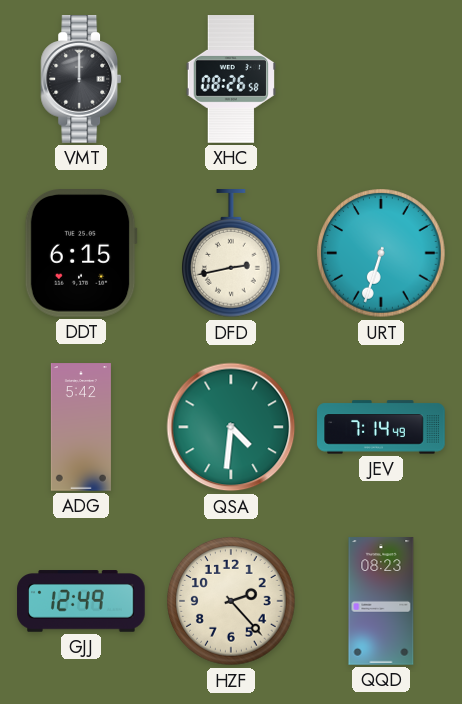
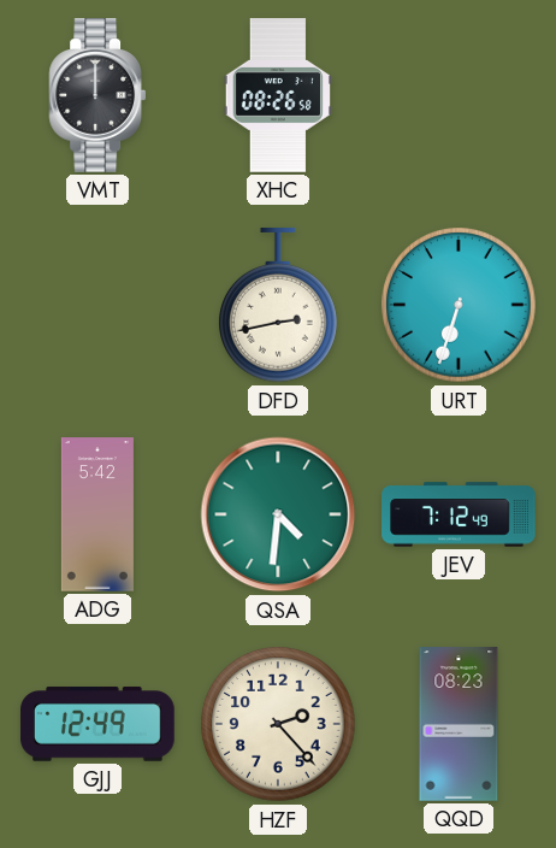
DDT: 6:15 -> none (81, 254)
JEV: 7:14 -> 7:12 (459, 514)
